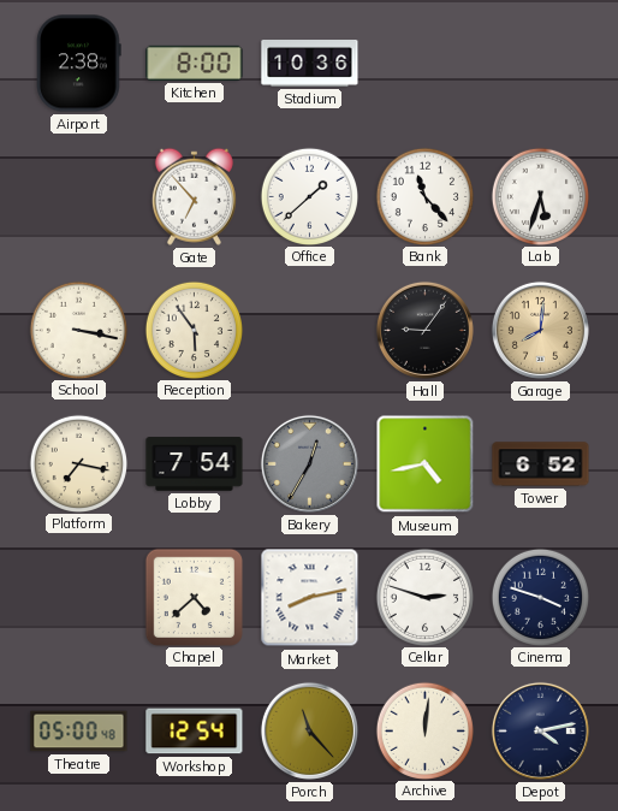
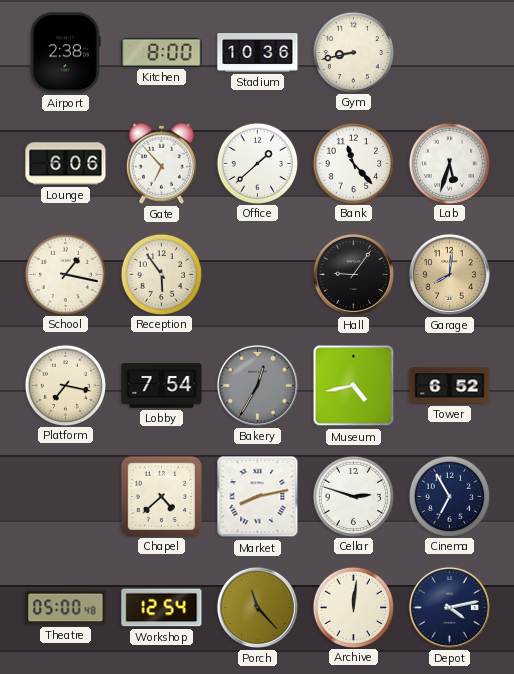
Gym: none -> 8:43 (353, 52)
Lounge: none -> 6:06 (66, 164)
School: 3:17 -> 1:17 (65, 274)
Cinema: 3:48 -> 6:55 (449, 496)
